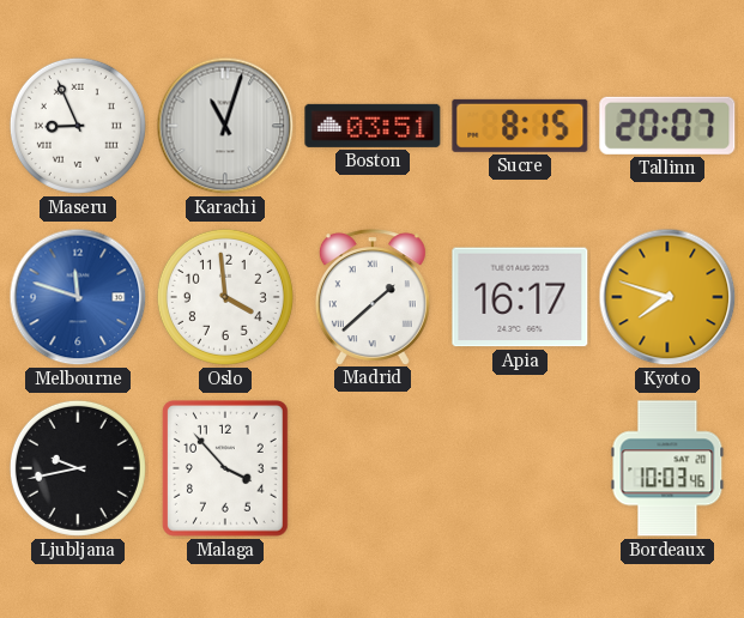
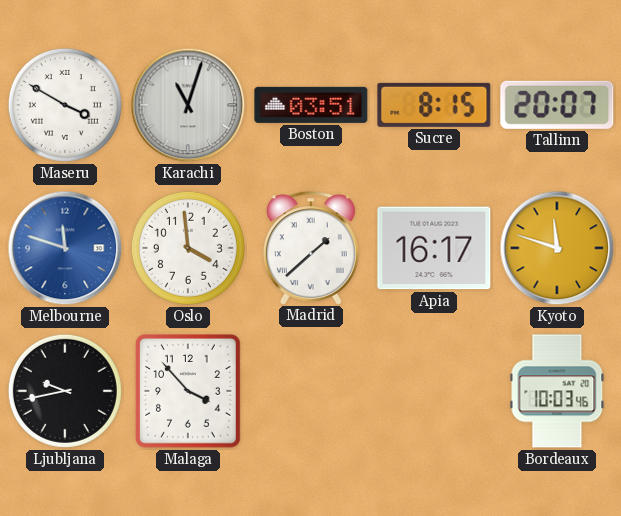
Maseru: 8:56 -> 3:50 (65, 105)
Kyoto: 7:48 -> 11:48 (557, 248)
